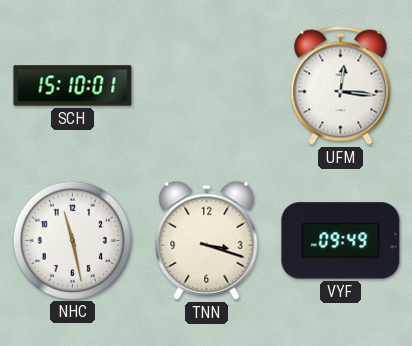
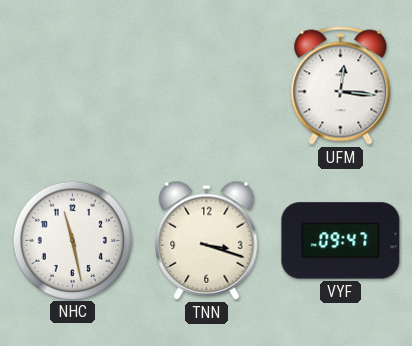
SCH: 15:10 -> none (73, 86)
VYF: 09:49 -> 09:47 (341, 241)
